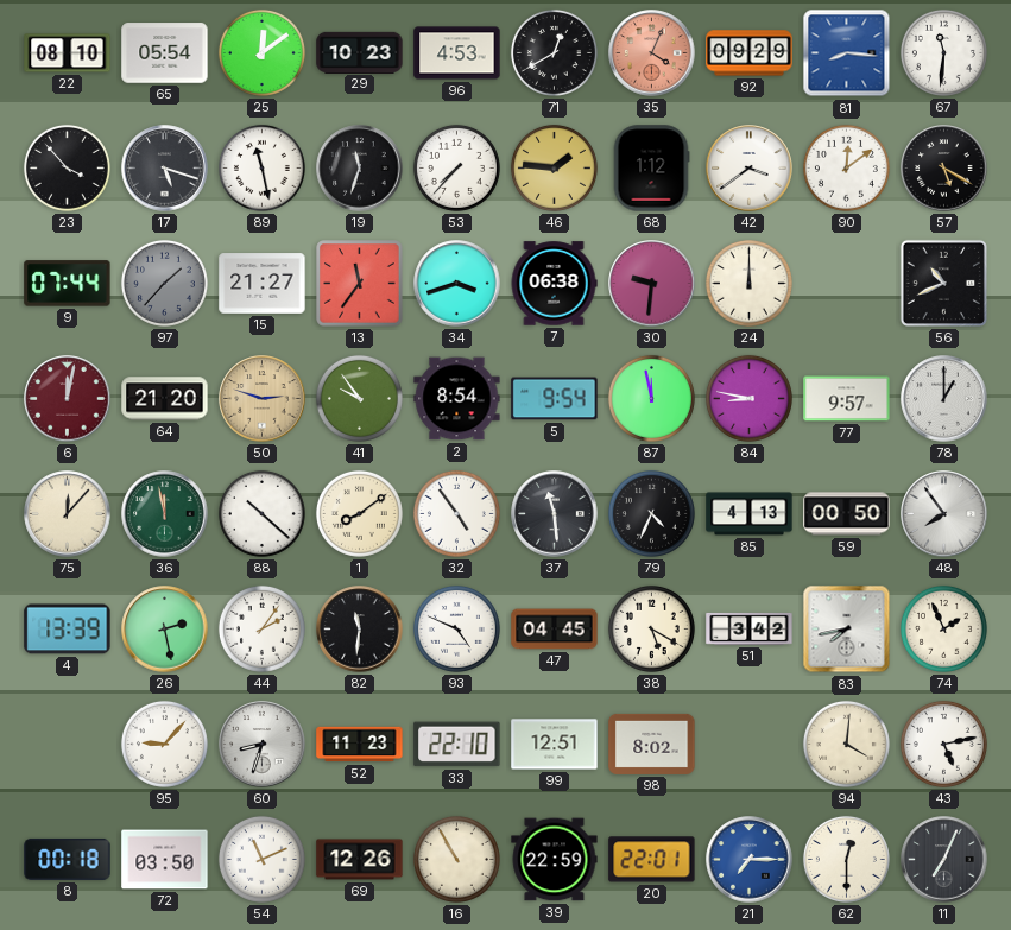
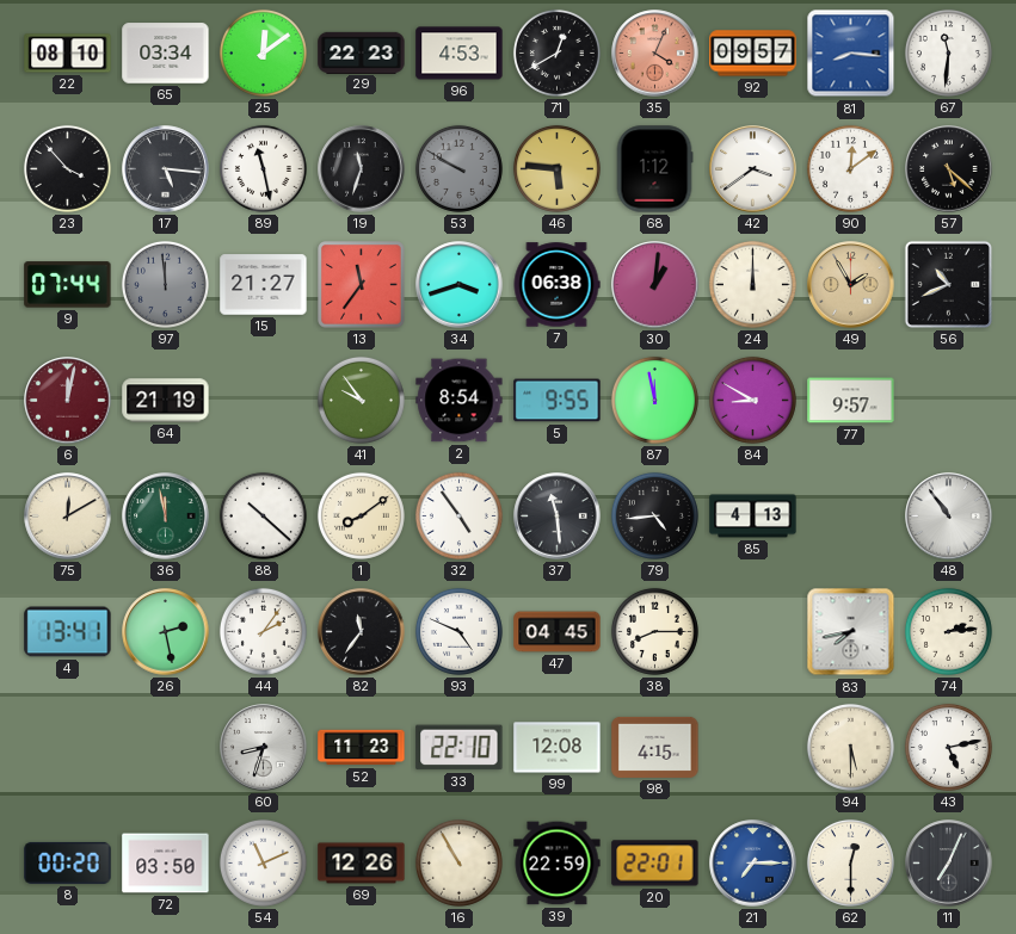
65: 05:54 -> 03:34 (166, 54)
29: 10:23 -> 22:23 (362, 52)
92: 09:29 -> 09:57 (753, 54)
17: 5:18 -> 5:16 (166, 169)
53: 7:37 -> 9:50 (458, 168)
53 dial: white -> grey (458, 168)
46: 1:46 -> 5:46 (556, 168)
57: 5:20 -> 5:22 (949, 169)
97: 1:37 -> 11:59 (165, 284)
30: 9:31 -> 1:01 (655, 285)
49: none -> 1:55 (851, 285)
64: 21:20 -> 21:19 (166, 401)
50: 2:48 -> none (263, 399)
5: 9:54 -> 9:55 (558, 401)
84: 8:47 -> 8:50 (752, 400)
78: 1:00 -> none (944, 399)
75: 12:07 -> 12:10 (68, 517)
79: 4:34 -> 4:44 (654, 515)
59: 00:50 -> none (847, 514)
48: 7:54 -> 10:54 (949, 517)
4: 13:39 -> 13:41 (68, 632)
82: 11:31 -> 11:36 (362, 632)
38: 5:20 -> 8:15 (654, 631)
51: 3:42 -> none (750, 628)
74: 1:56 -> 2:14 (948, 631)
95: 9:07 -> none (164, 744)
99: 12:51 -> 12:08 (558, 748)
98: 8:02 -> 4:15 (655, 747)
94: 4:01 -> 5:30 (850, 747)
8: 00:18 -> 00:20 (68, 862)
